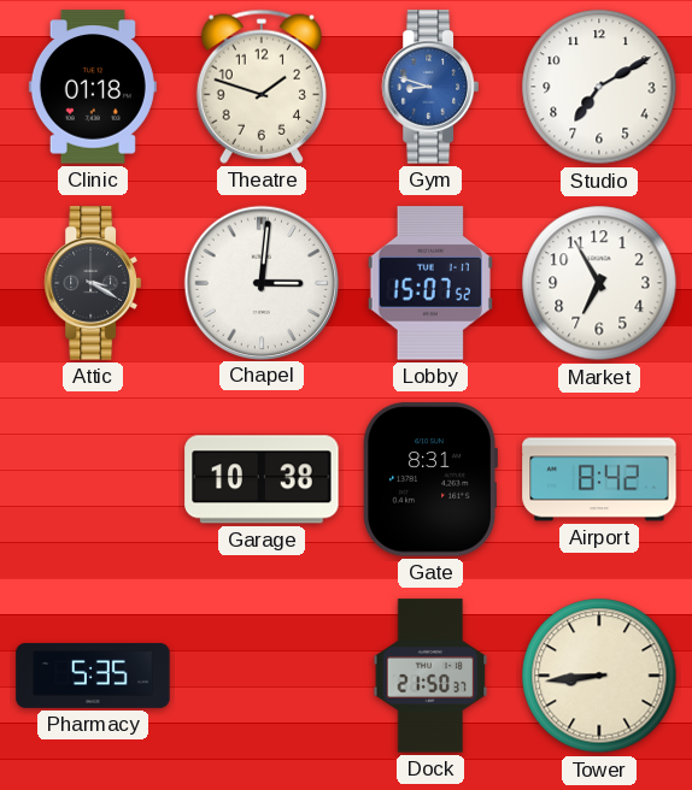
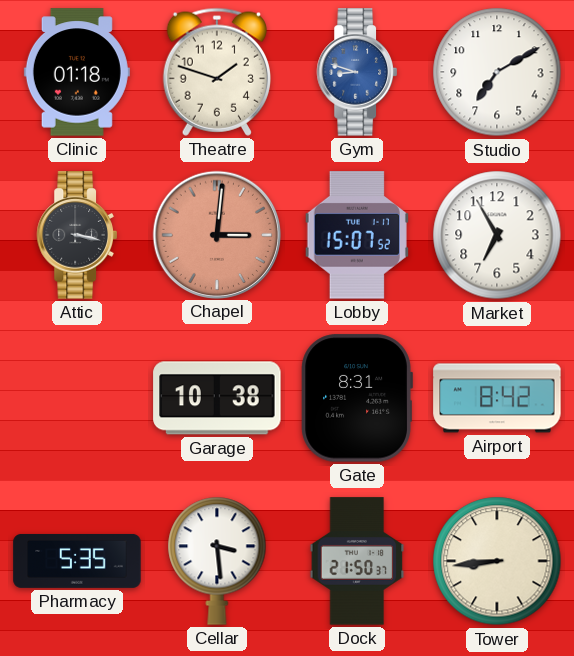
Attic: 3:20 -> 3:17 (77, 235)
Chapel dial: white -> salmon (216, 234)
Cellar: none -> 3:29 (217, 561)
